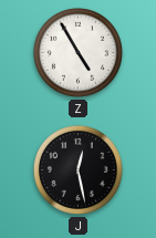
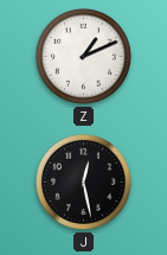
Z: 4:55 -> 1:11 (83, 56)
